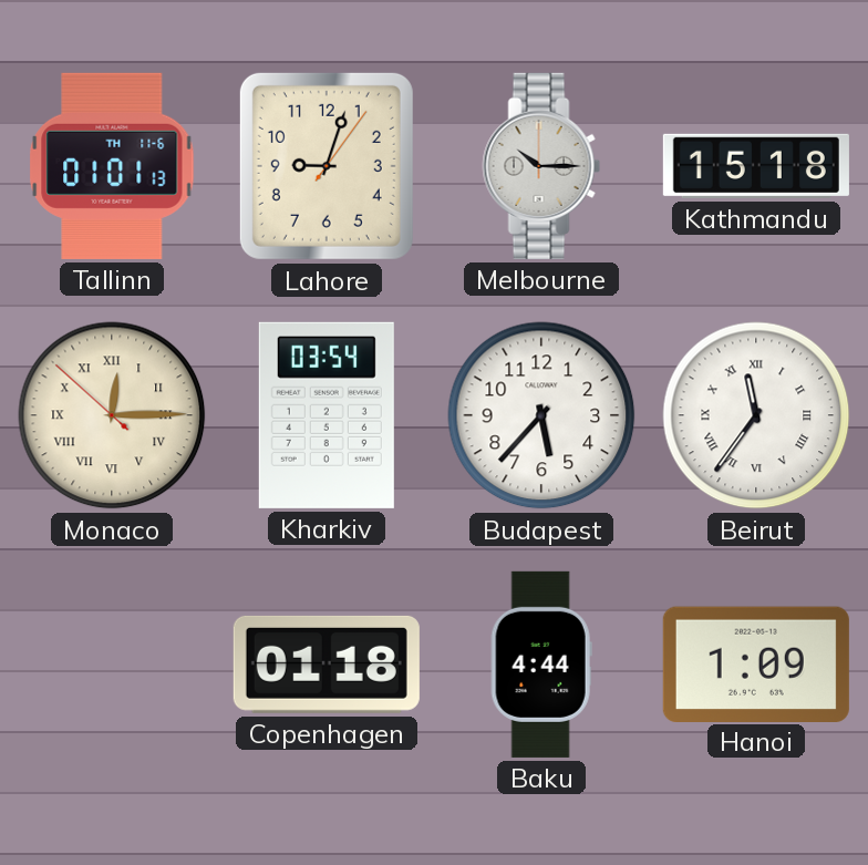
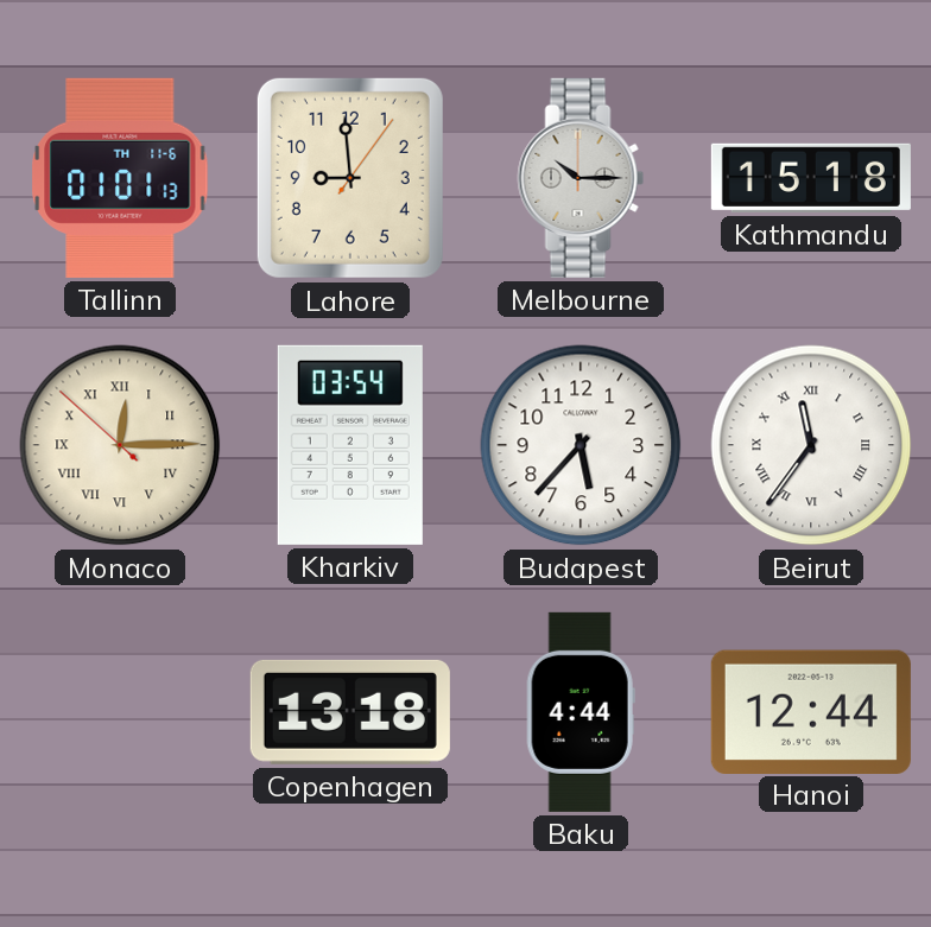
Lahore: 9:03 -> 8:59 (350, 178)
Copenhagen: 01:18 -> 13:18 (350, 712)
Hanoi: 1:09 -> 12:44 (811, 711)
